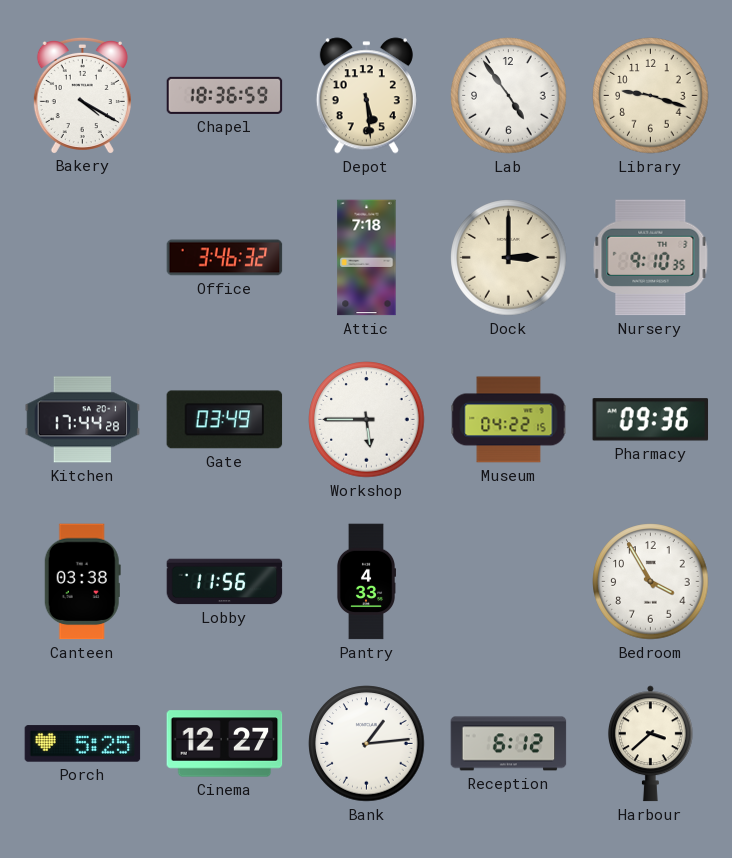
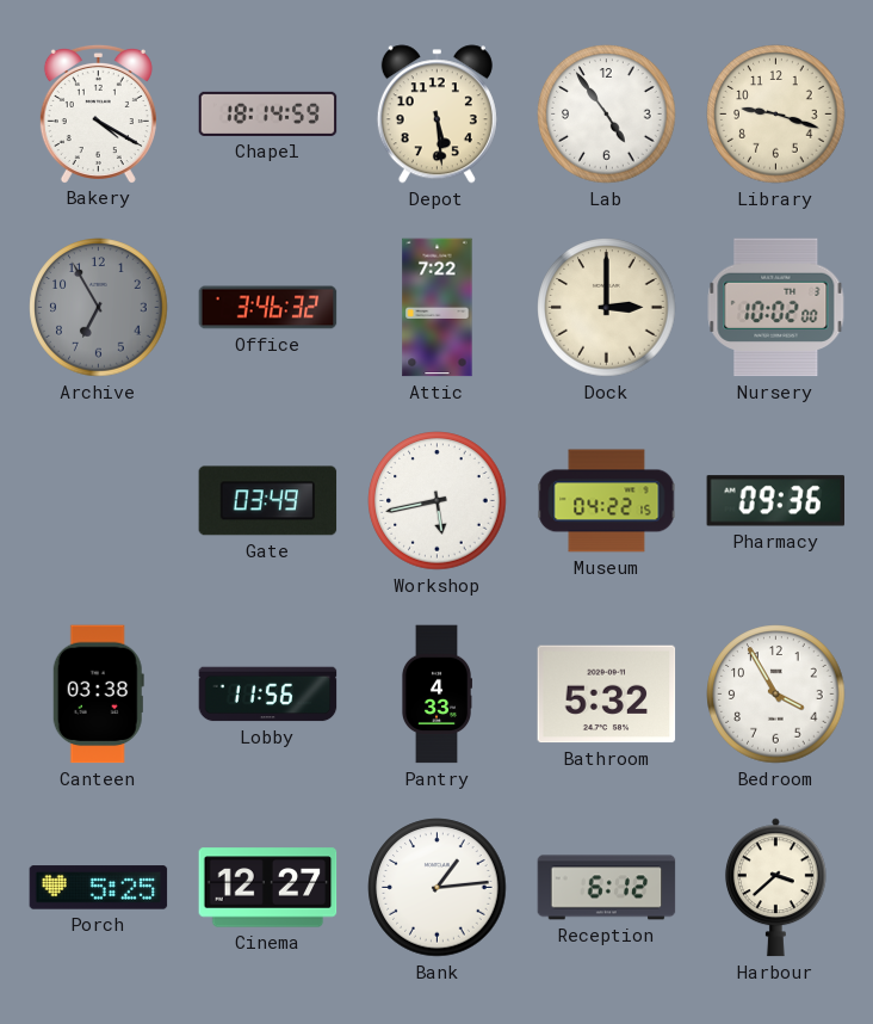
Chapel: 18:36 -> 18:14 (268, 113)
Archive: none -> 6:55 (99, 308)
Attic: 7:18 -> 7:22 (438, 308)
Nursery: 9:10 -> 10:02 (776, 308)
Kitchen: 17:44 -> none (83, 420)
Workshop: 5:45 -> 5:43 (438, 501)
Bathroom: none -> 5:32 (607, 695)
